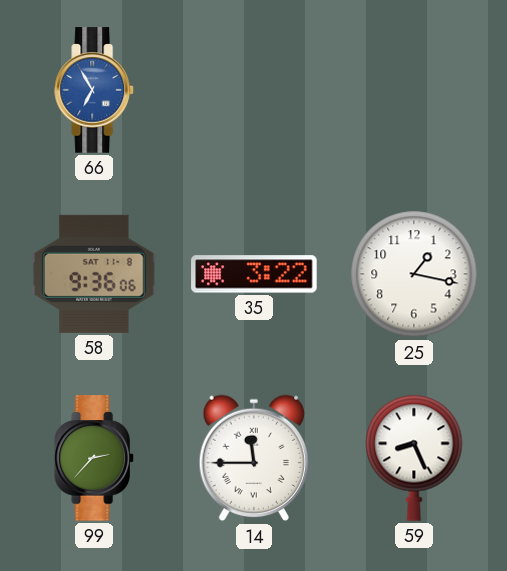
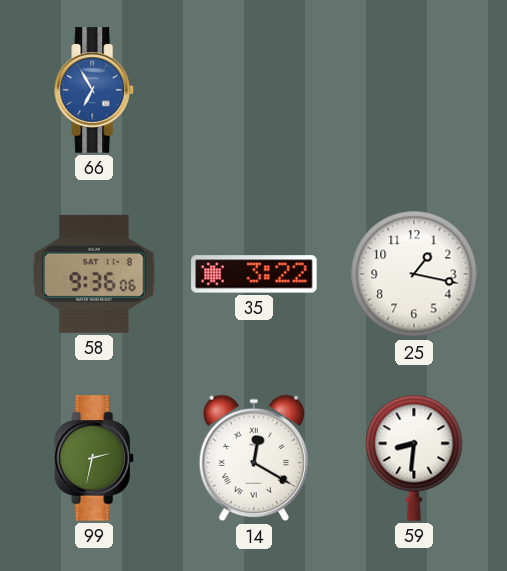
99: 2:37 -> 2:32 (95, 458)
14: 11:45 -> 12:20 (253, 458)
59: 8:26 -> 8:31 (414, 458)
